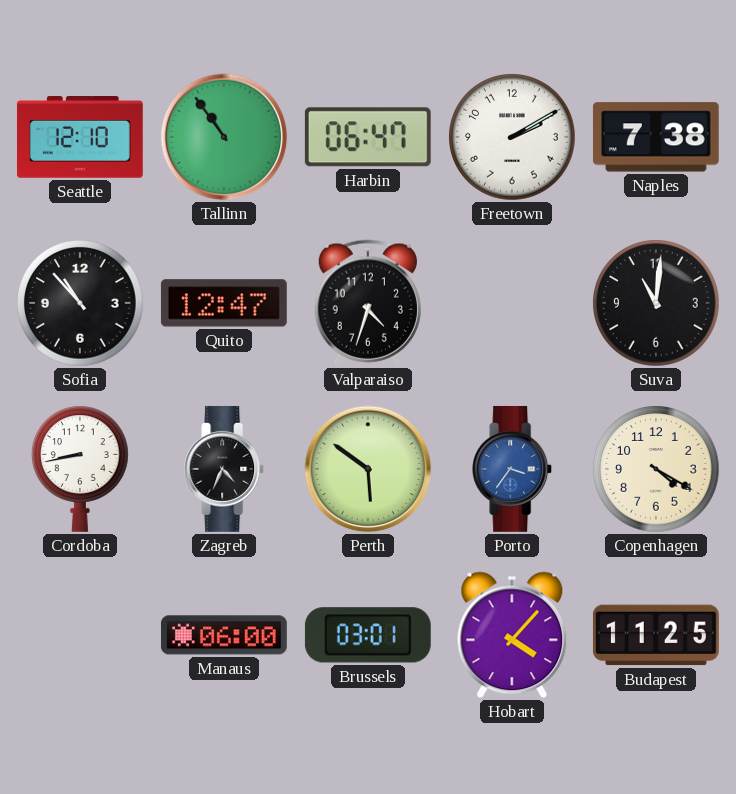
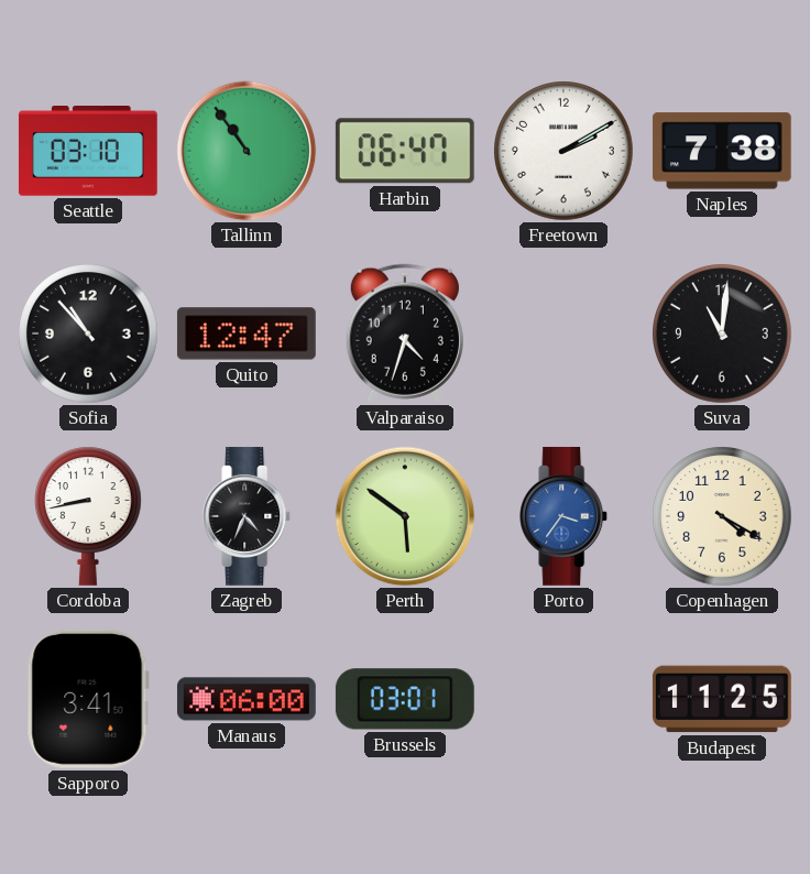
Seattle: 12:10 -> 03:10 (88, 152)
Sapporo: none -> 3:41 (88, 699)
Hobart: 4:07 -> none (512, 635)
